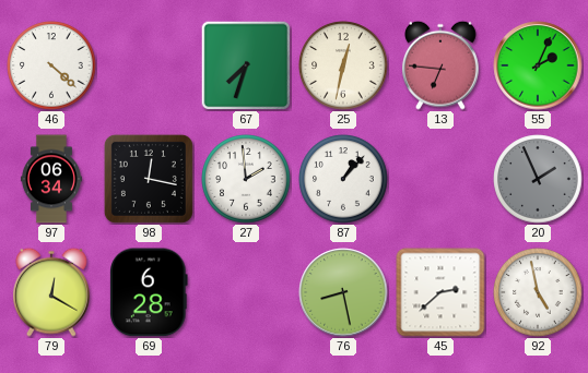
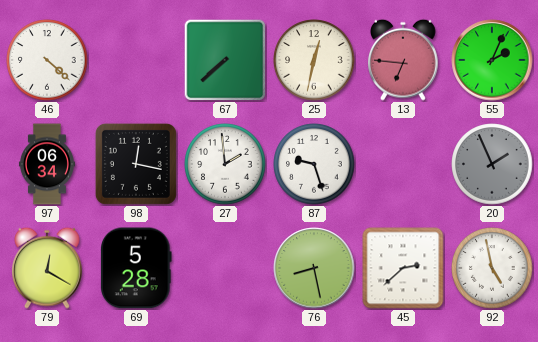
67: 7:33 -> 7:38 (225, 60)
87: 1:07 -> 9:27 (314, 164)
69: 6:28 -> 5:28 (137, 268)
